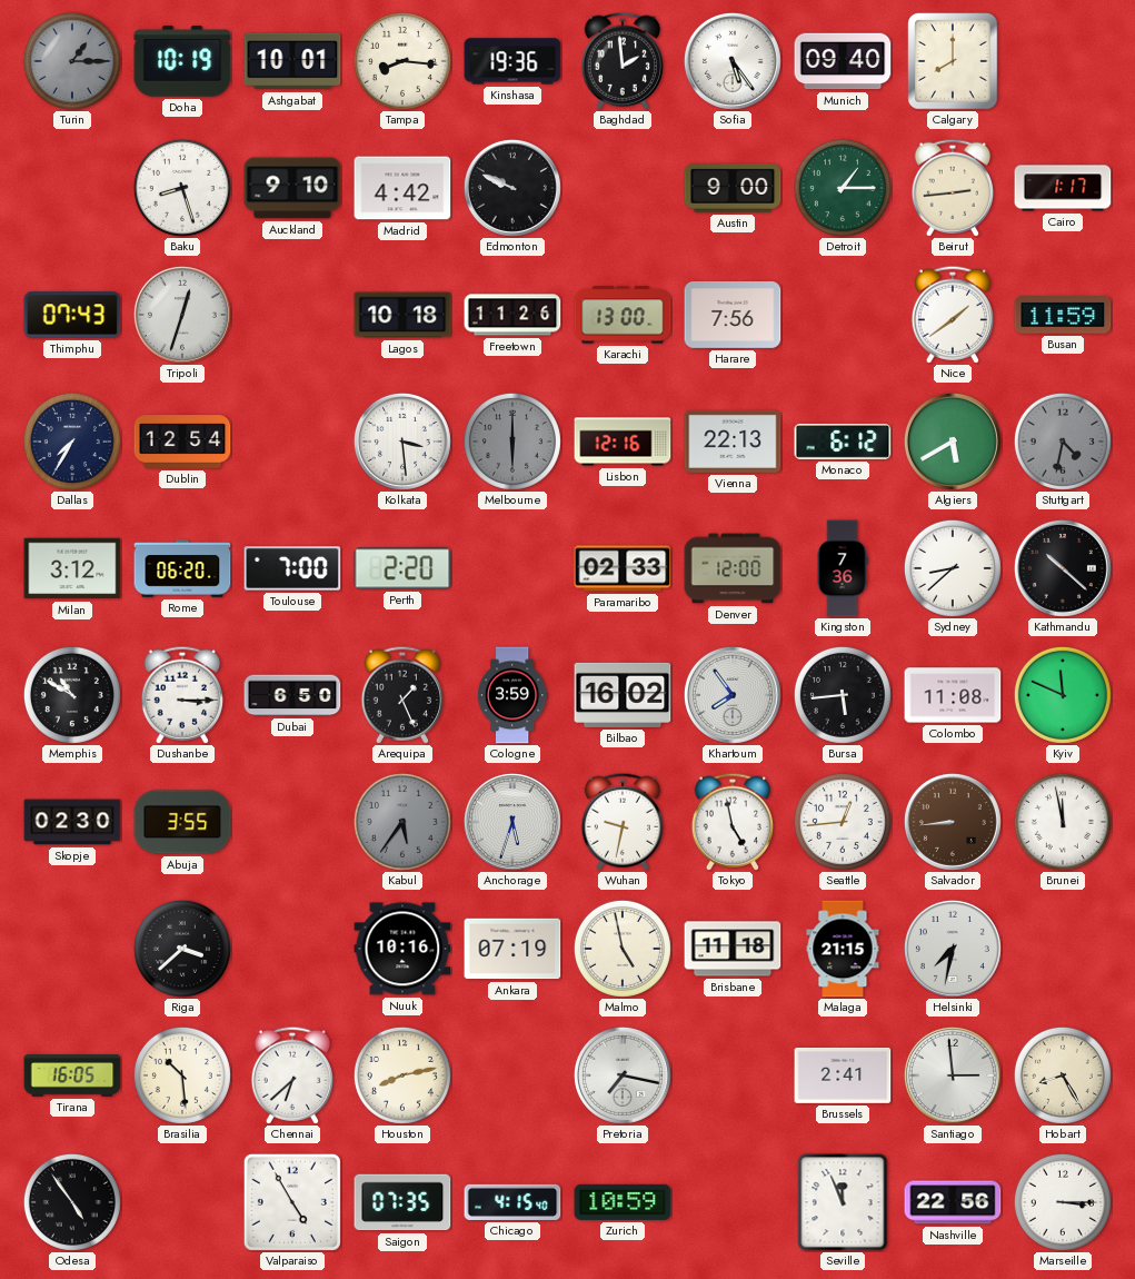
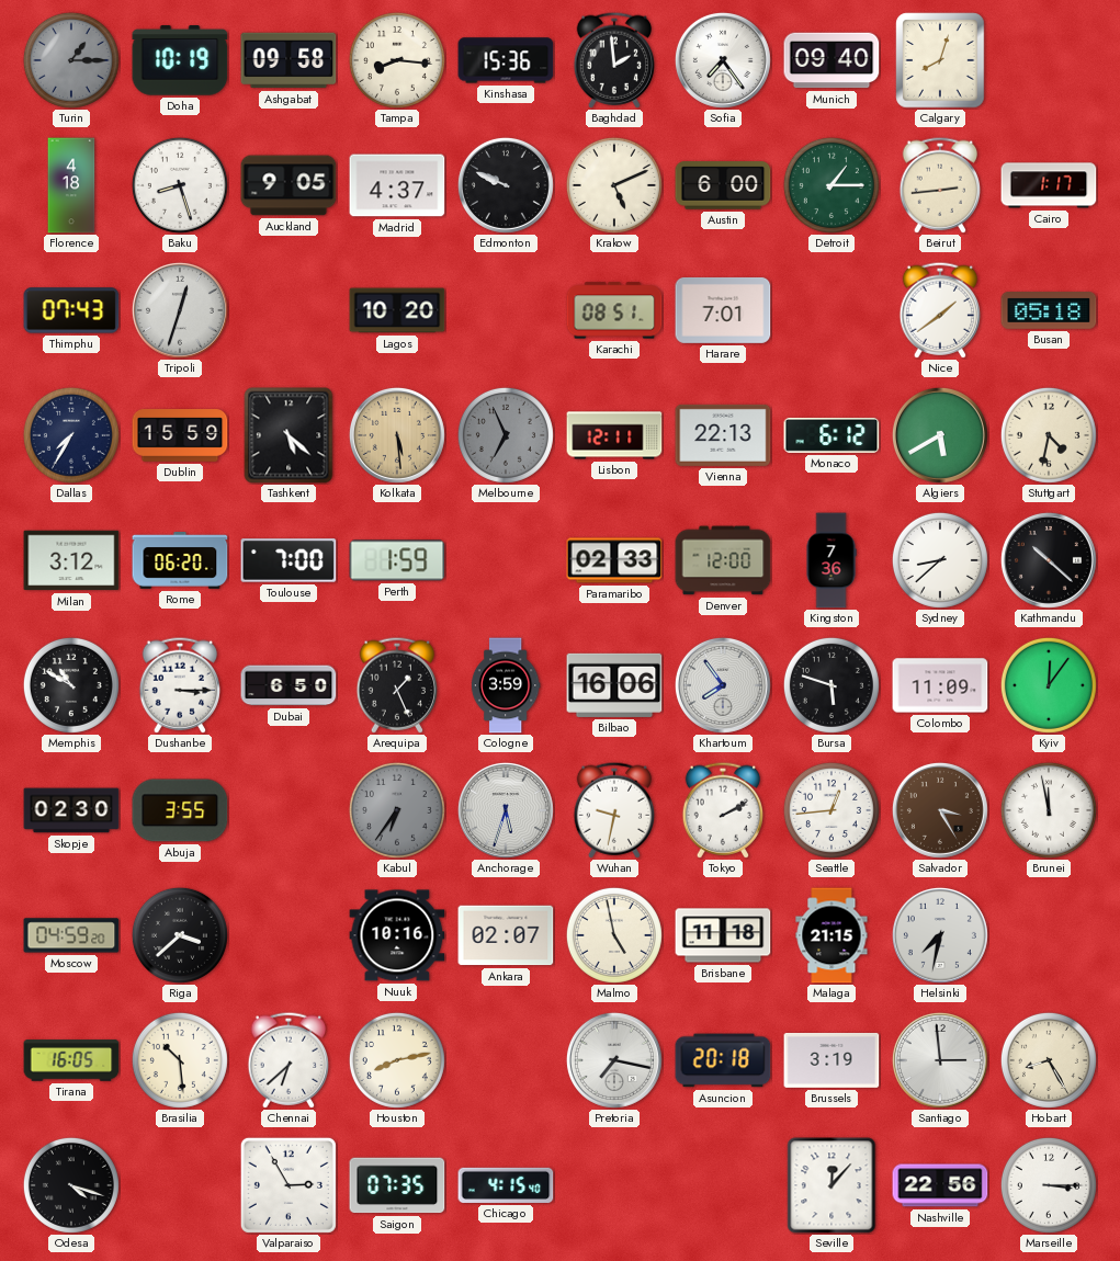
Ashgabat: 10:01 -> 09:58 (289, 60)
Kinshasa: 19:36 -> 15:36 (506, 60)
Sofia: 5:24 -> 7:24 (723, 60)
Calgary: 8:00 -> 8:03 (940, 60)
Florence: none -> 4:18 (71, 185)
Auckland: 9:10 -> 9:05 (289, 185)
Madrid: 4:42 -> 4:37 (397, 185)
Krakow: none -> 5:11 (614, 185)
Austin: 9:00 -> 6:00 (723, 185)
Lagos: 10:18 -> 10:20 (397, 310)
Freetown: 11:26 -> none (512, 315)
Karachi: 13:00 -> 08:51 (614, 310)
Harare: 7:56 -> 7:01 (723, 310)
Busan: 11:59 -> 05:18 (1049, 311)
Dublin: 12:54 -> 15:59 (180, 435)
Tashkent: none -> 5:22 (289, 435)
Kolkata: 3:29 -> 5:29 (397, 435)
Kolkata dial: white -> champagne (397, 435)
Melbourne: 6:00 -> 6:56 (506, 435)
Lisbon: 12:16 -> 12:11 (614, 435)
Stuttgart dial: grey -> cream (1049, 435)
Perth: 2:20 -> 1:59 (397, 560)
Bilbao: 16:02 -> 16:06 (614, 685)
Bursa: 5:44 -> 5:48 (831, 685)
Colombo: 11:08 -> 11:09 (940, 685)
Kyiv: 11:49 -> 12:06 (1049, 685)
Kabul: 5:36 -> 6:36 (397, 810)
Tokyo: 4:58 -> 2:10 (722, 810)
Salvador: 8:44 -> 3:25 (940, 810)
Moscow: none -> 04:59 (71, 935)
Ankara: 07:19 -> 02:07 (506, 935)
Asuncion: none -> 20:18 (723, 1060)
Brussels: 2:41 -> 3:19 (831, 1060)
Odesa: 4:54 -> 4:18 (71, 1185)
Valparaiso: 4:55 -> 2:55 (289, 1185)
Zurich: 10:59 -> none (623, 1202)
Seville: 11:56 -> 12:07 (831, 1185)
